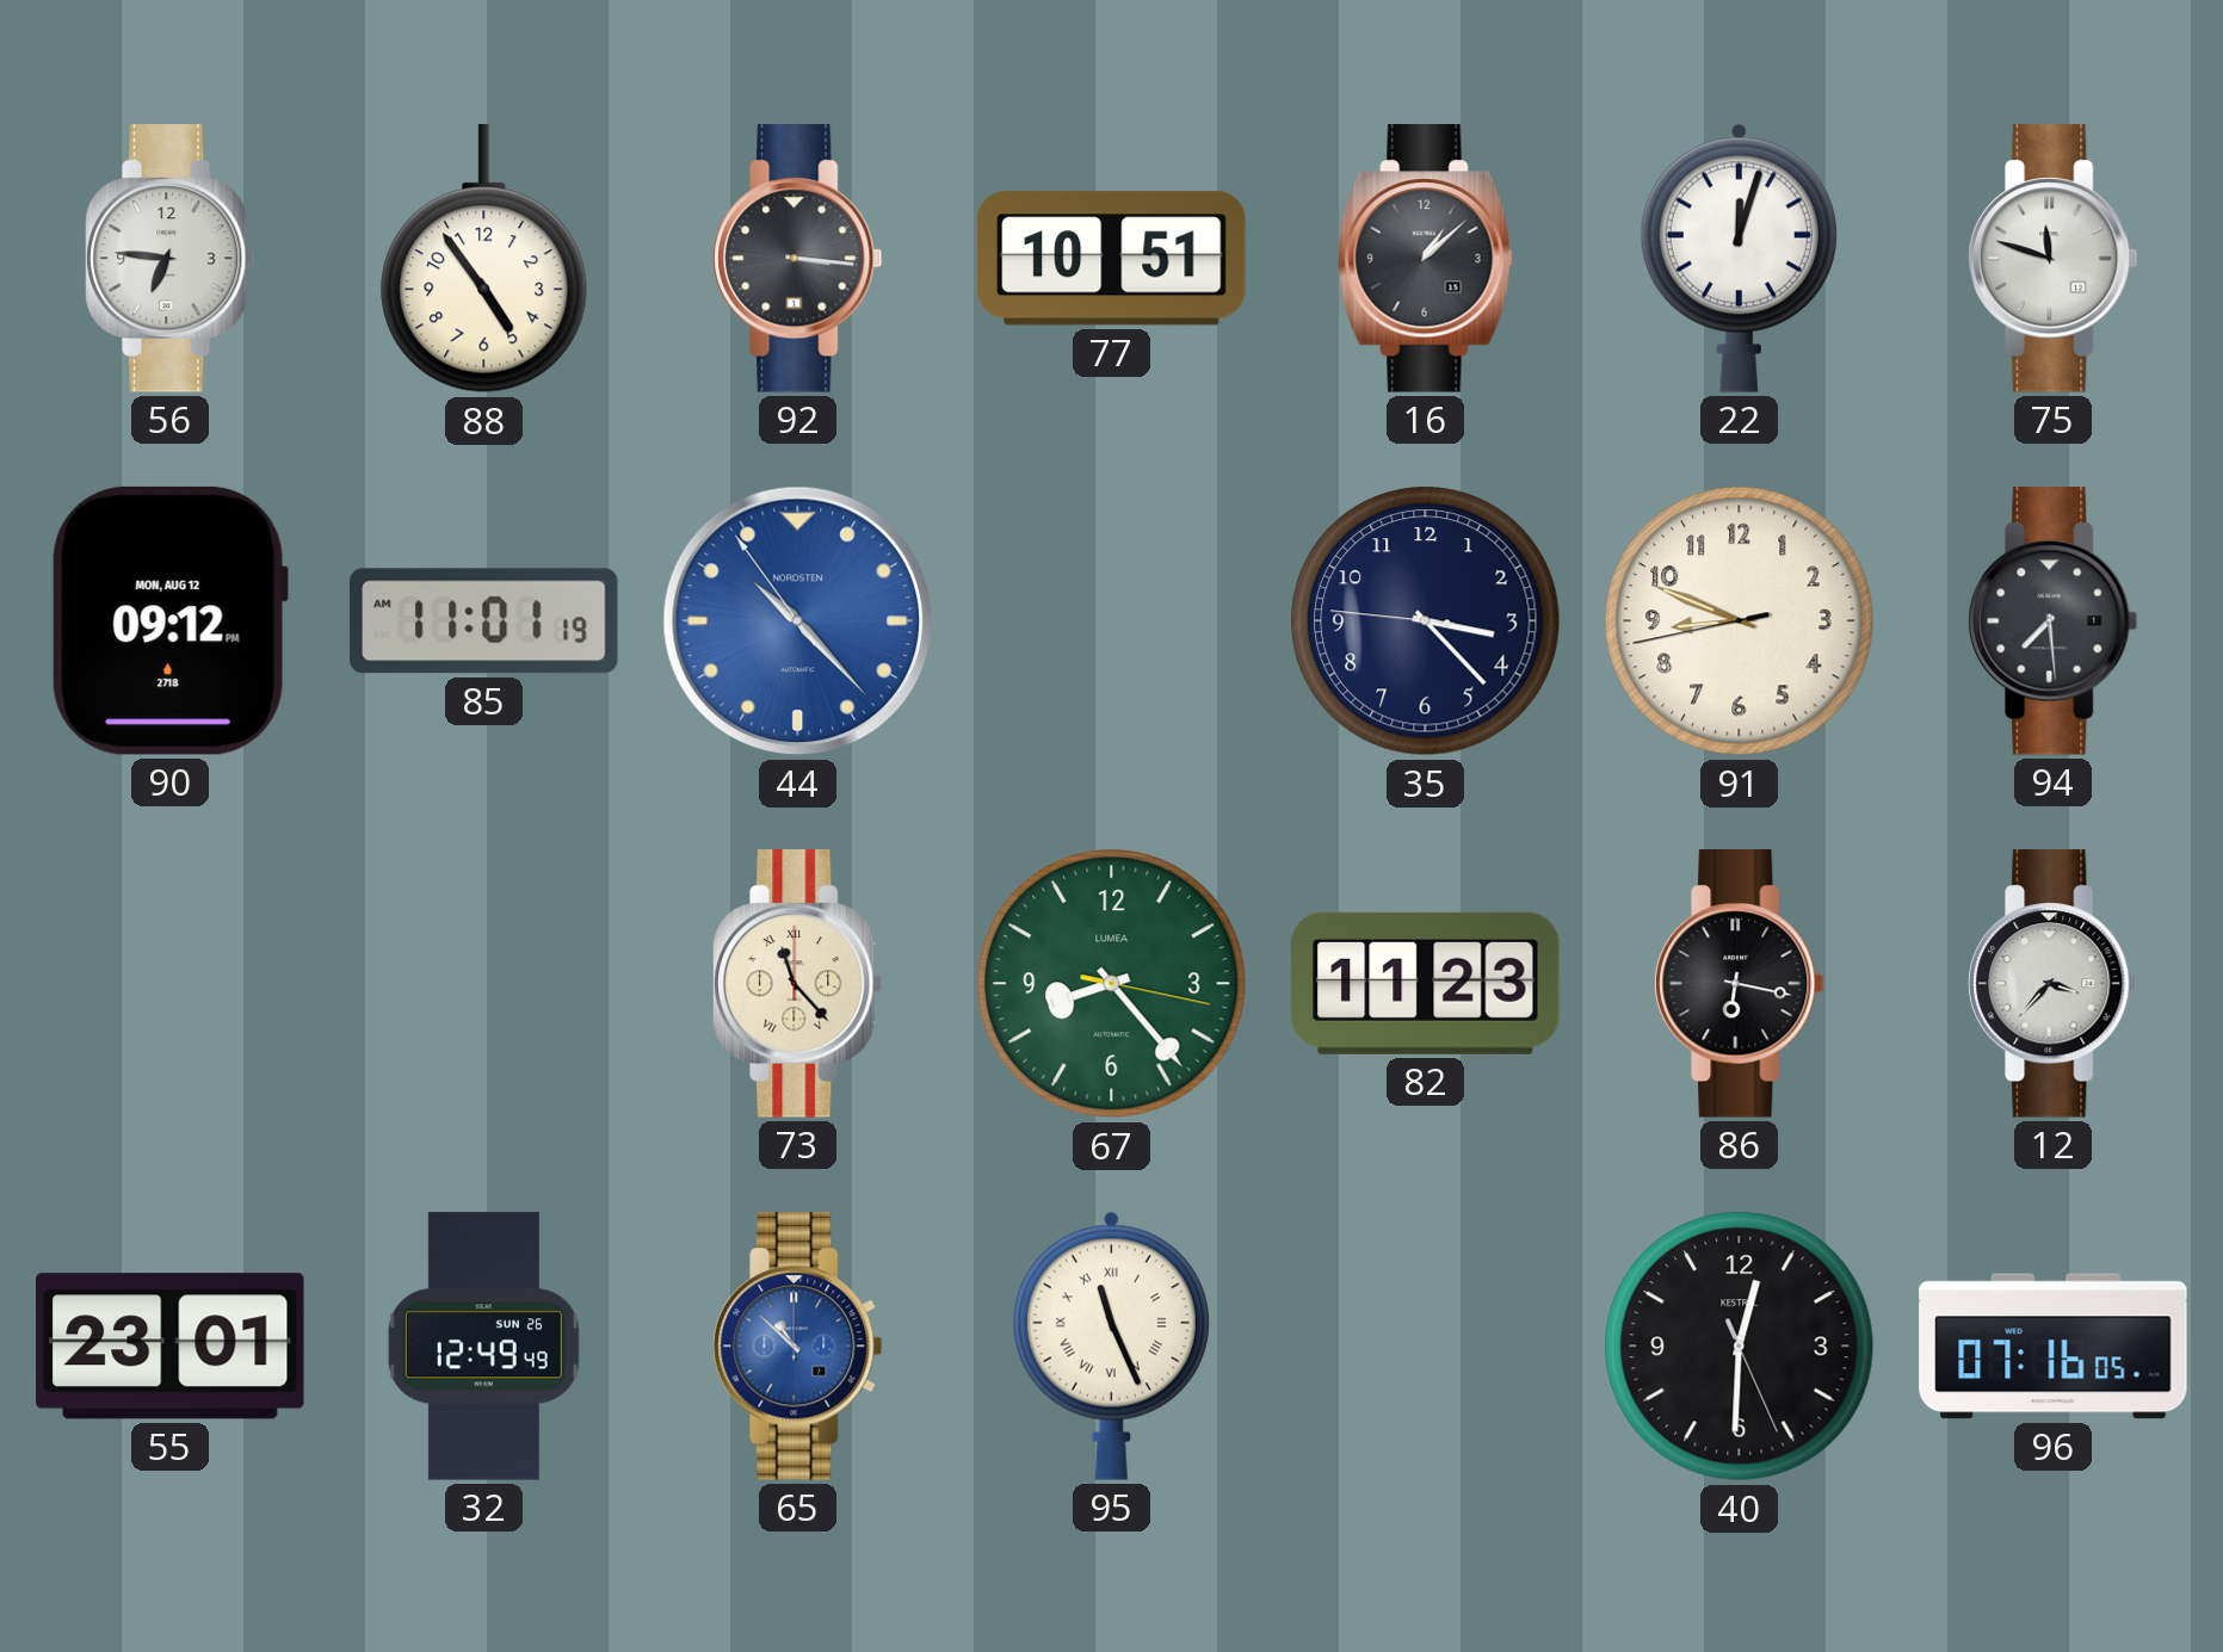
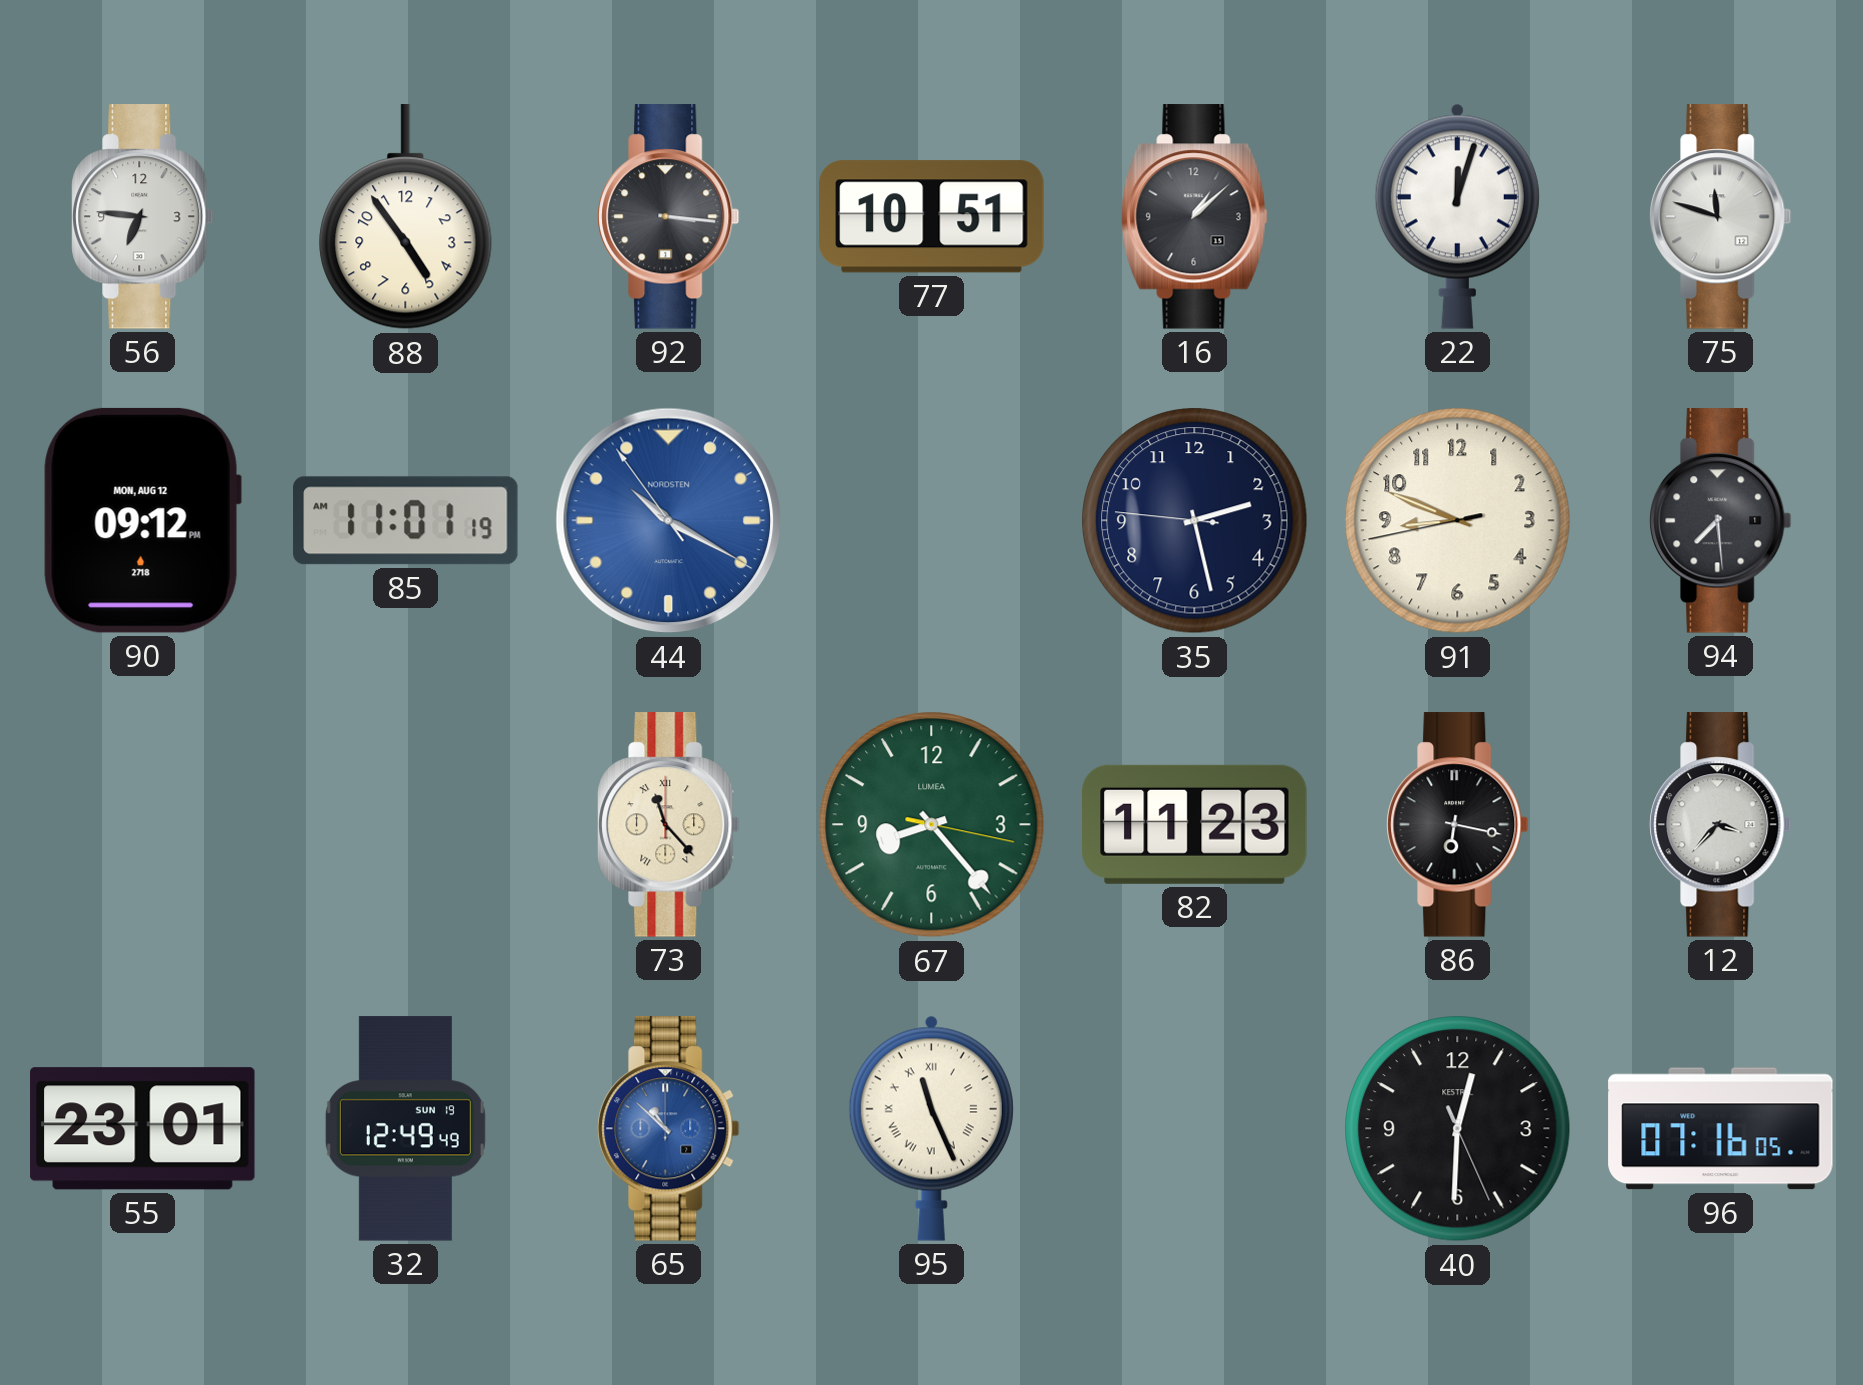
44: 10:22 -> 10:19 (669, 521)
35: 3:22 -> 2:27 (1195, 521)
32 date: SUN 26 -> SUN 19 (405, 1129)
